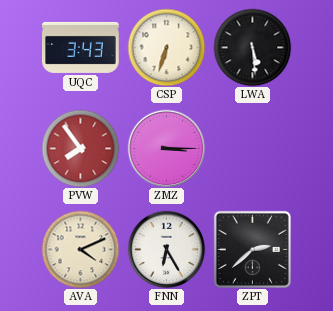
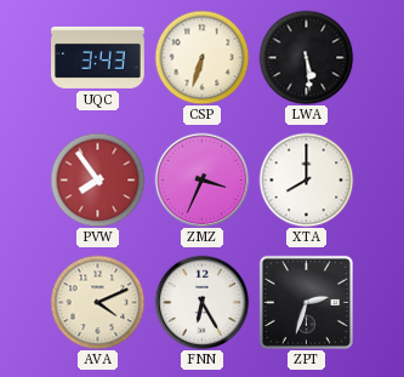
ZMZ: 3:15 -> 3:34 (201, 179)
XTA: none -> 8:00 (306, 179)
ZPT: 2:38 -> 2:33 (306, 302)
